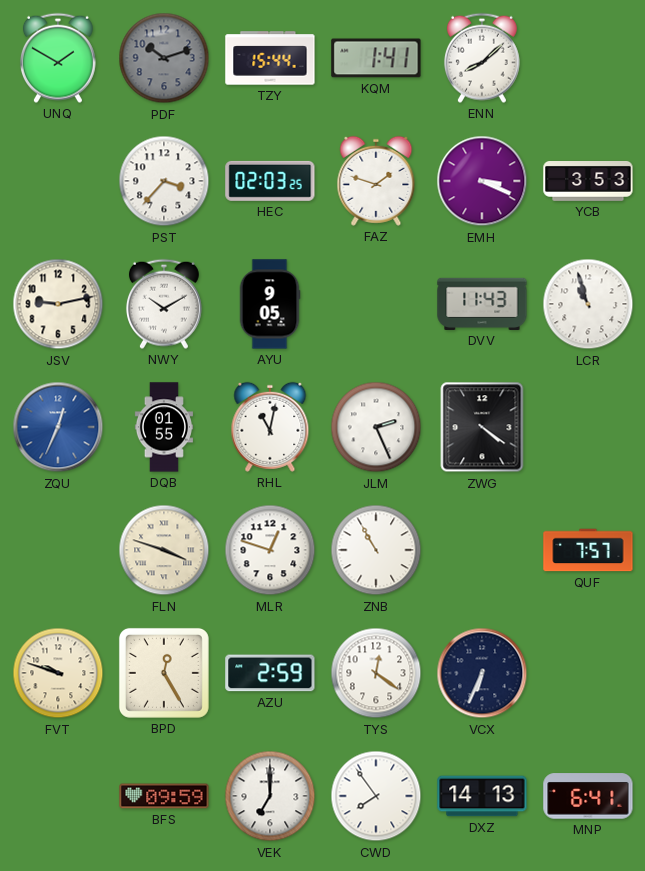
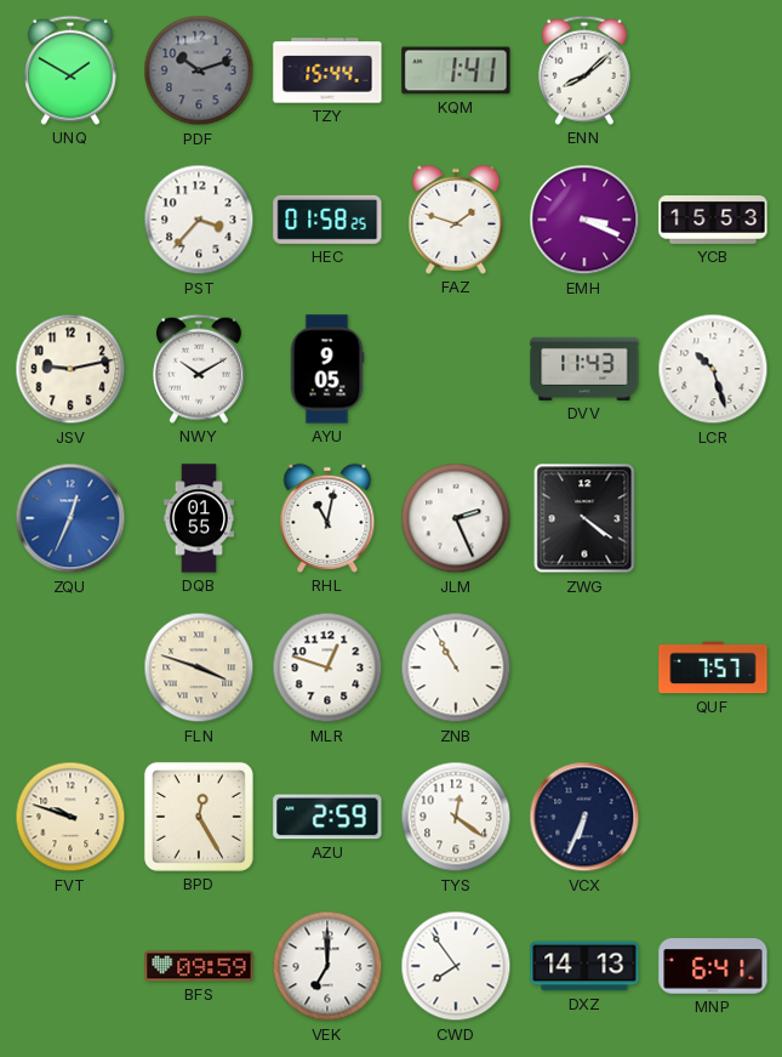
HEC: 02:03 -> 01:58 (327, 220)
YCB: 3:53 -> 15:53 (713, 221)
LCR: 10:57 -> 10:27 (713, 369)
